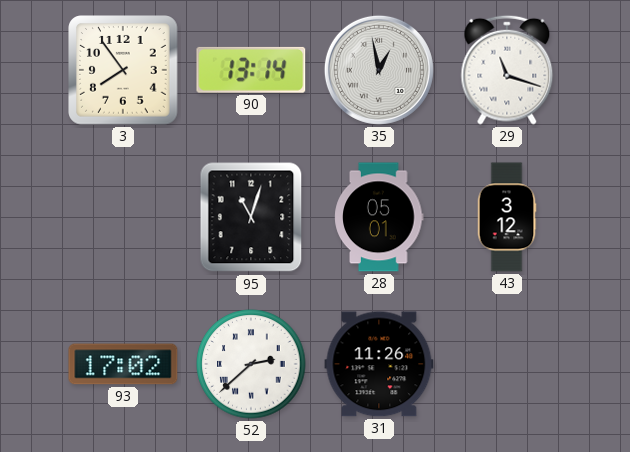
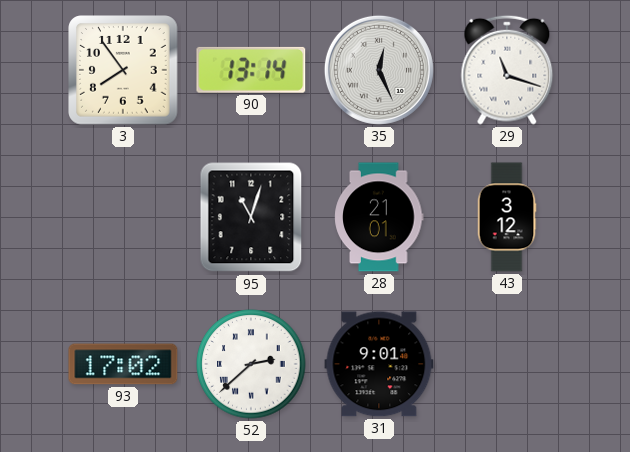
35: 12:58 -> 12:26 (379, 70)
28: 05:01 -> 21:01 (379, 217)
31: 11:26 -> 9:01 (379, 364)
